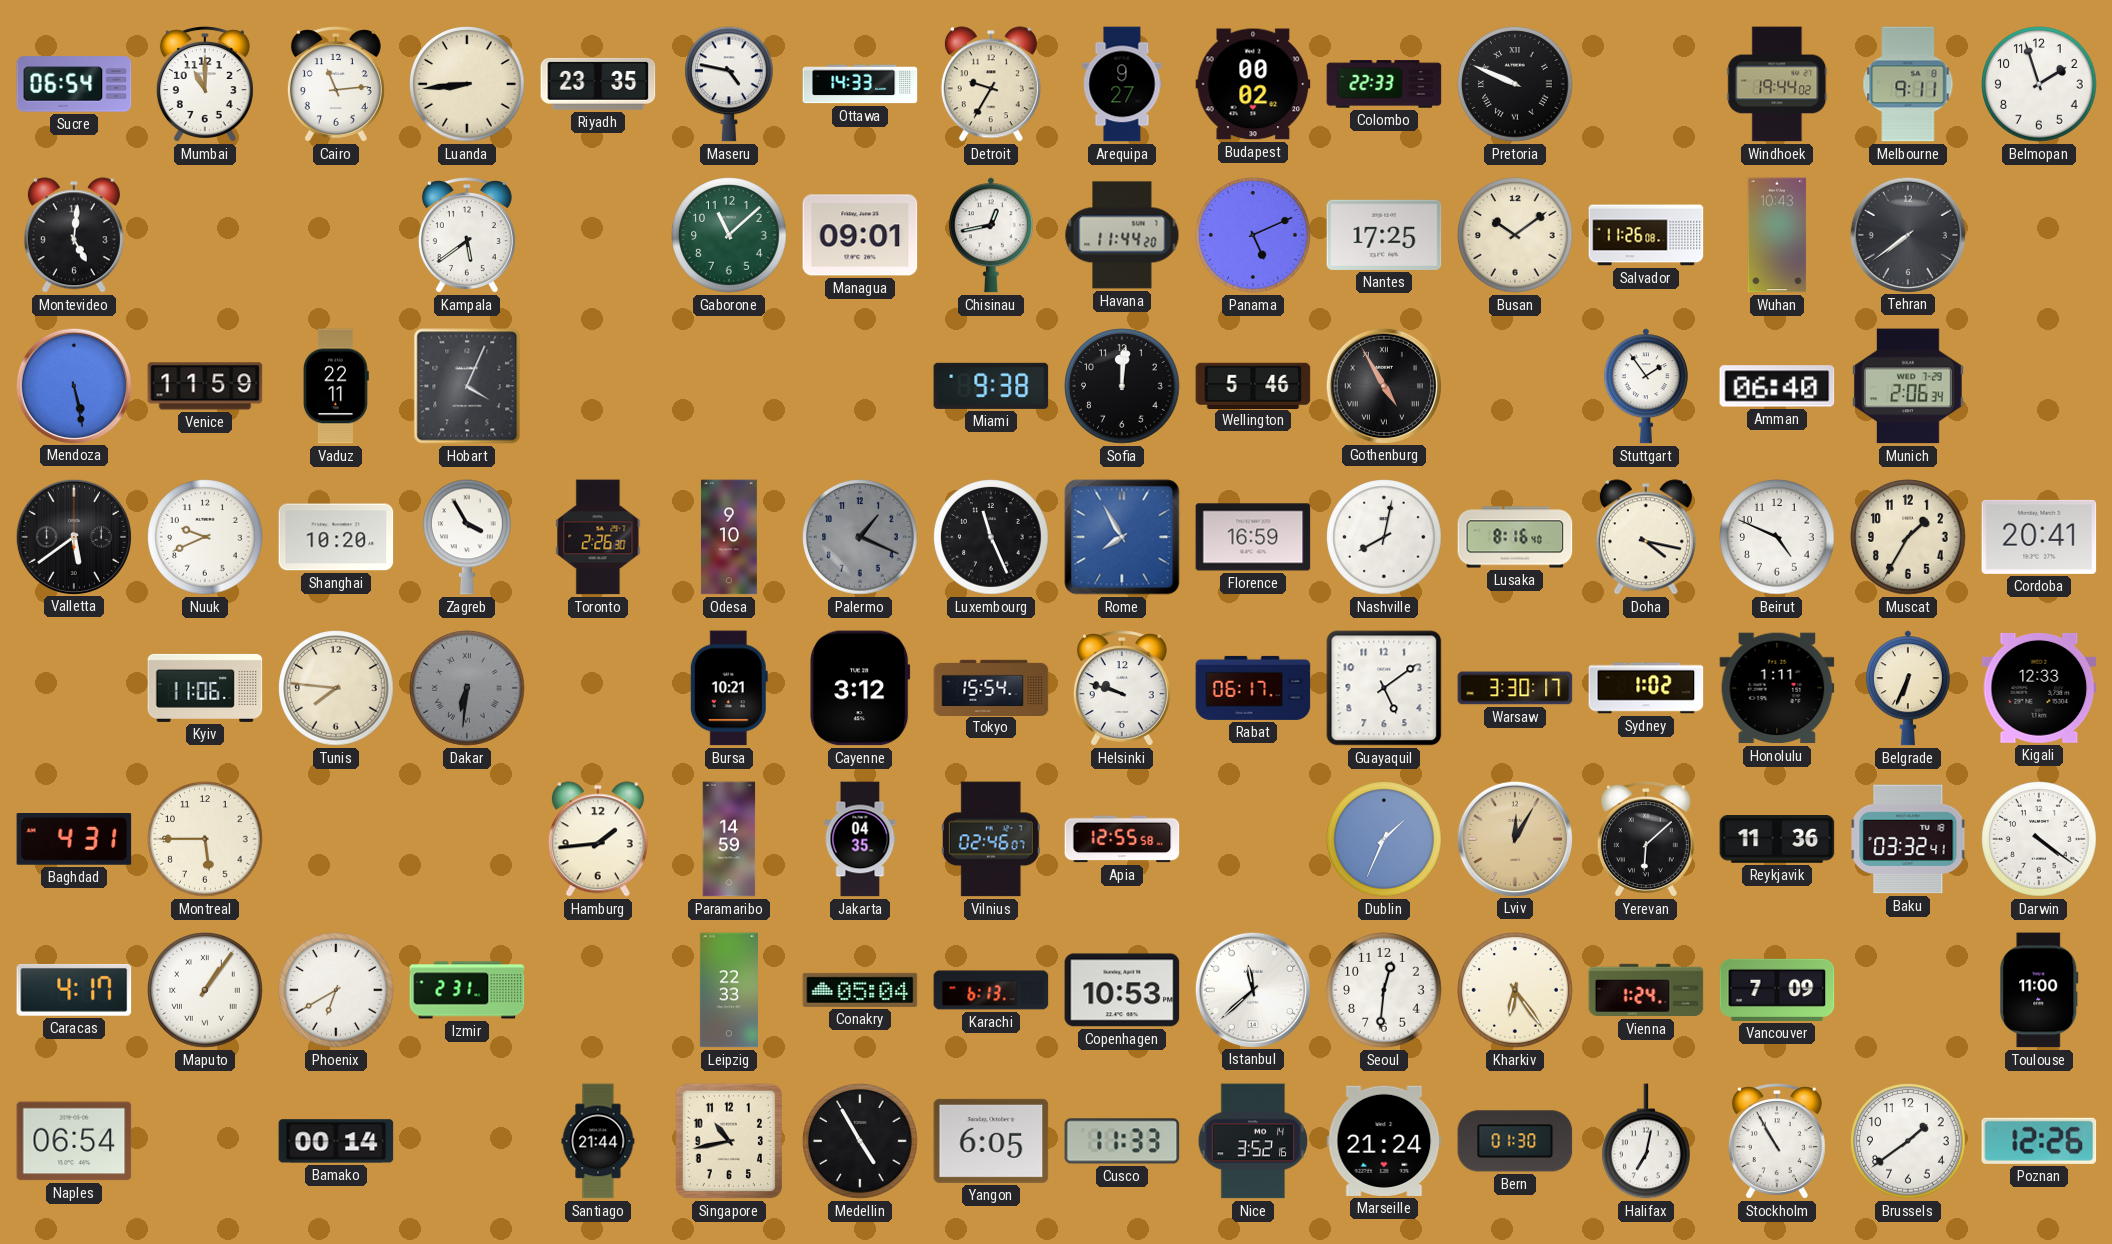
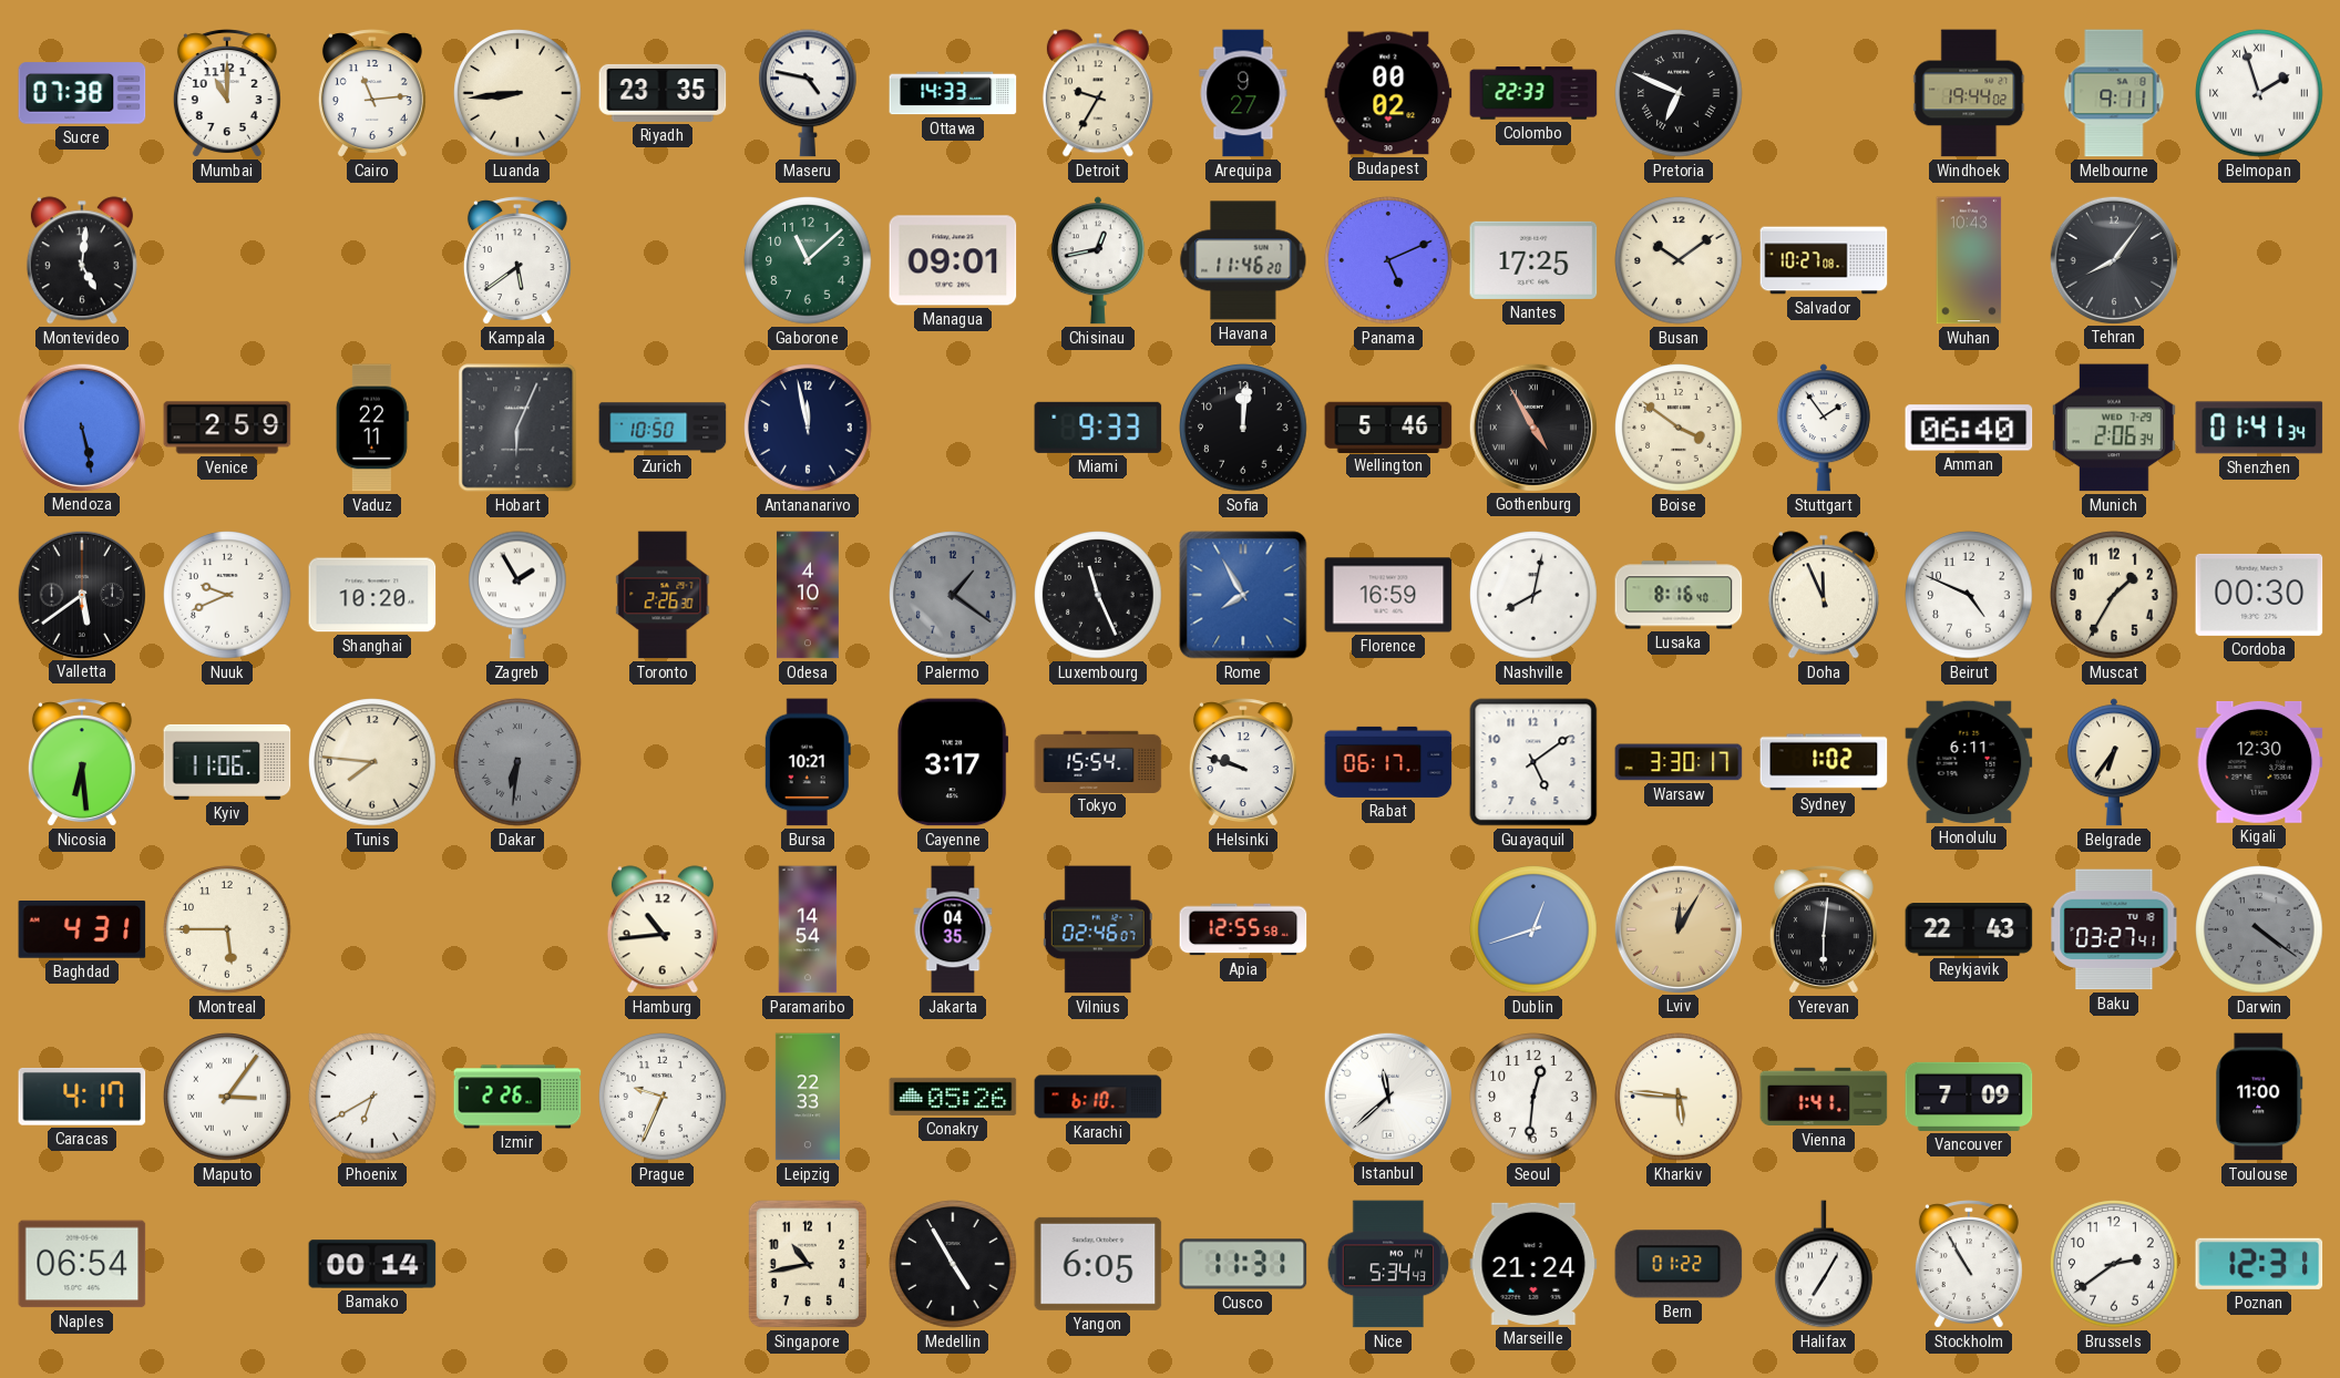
Sucre: 06:54 -> 07:38 (82, 93)
Pretoria: 9:49 -> 6:49 (1679, 93)
Belmopan numerals: Arabic -> Roman (2259, 93)
Havana: 11:44 -> 11:46 (1243, 260)
Salvador: 11:26 -> 10:27 (1824, 260)
Tehran: 7:39 -> 8:06 (2113, 259)
Venice: 11:59 -> 2:59 (227, 428)
Hobart: 4:04 -> 6:04 (517, 428)
Zurich: none -> 10:50 (663, 428)
Antananarivo: none -> 11:58 (808, 428)
Miami: 9:38 -> 9:33 (1098, 428)
Boise: none -> 3:51 (1679, 428)
Shenzhen: none -> 01:41 (2259, 428)
Zagreb: 3:55 -> 1:55 (519, 595)
Odesa: 9:10 -> 4:10 (808, 595)
Palermo: 1:19 -> 1:21 (953, 595)
Doha: 4:17 -> 11:56 (1824, 595)
Cordoba: 20:41 -> 00:30 (2259, 595)
Nicosia: none -> 6:29 (82, 762)
Cayenne: 3:12 -> 3:17 (953, 762)
Honolulu: 1:11 -> 6:11 (1969, 762)
Belgrade: 6:34 -> 6:36 (2114, 762)
Kigali: 12:33 -> 12:30 (2259, 762)
Hamburg: 1:44 -> 10:44 (663, 929)
Paramaribo: 14:59 -> 14:54 (808, 929)
Dublin: 1:34 -> 12:42 (1533, 929)
Yerevan: 6:08 -> 6:01 (1824, 929)
Reykjavik: 11:36 -> 22:43 (1969, 930)
Baku: 03:32 -> 03:27 (2114, 929)
Darwin dial: white -> grey (2259, 929)
Maputo: 1:06 -> 3:06 (227, 1097)
Izmir: 2:31 -> 2:26 (517, 1097)
Prague: none -> 9:34 (663, 1097)
Conakry: 05:04 -> 05:26 (953, 1097)
Karachi: 6:13 -> 6:10 (1098, 1097)
Copenhagen: 10:53 -> none (1122, 990)
Kharkiv: 6:24 -> 5:46 (1679, 1097)
Vienna: 1:24 -> 1:41 (1824, 1097)
Santiago: 21:44 -> none (598, 1141)
Cusco: 11:33 -> 11:31 (1243, 1264)
Nice: 3:52 -> 5:34 (1388, 1264)
Bern: 01:30 -> 01:22 (1679, 1264)
Halifax: 7:02 -> 7:05 (1825, 1264)
Brussels: 1:39 -> 2:39 (2114, 1264)
Poznan: 12:26 -> 12:31 (2259, 1264)
